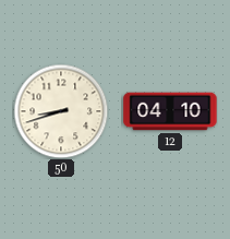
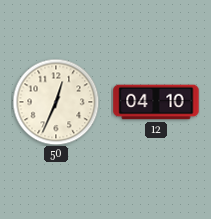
50: 8:42 -> 12:34 (56, 102)
